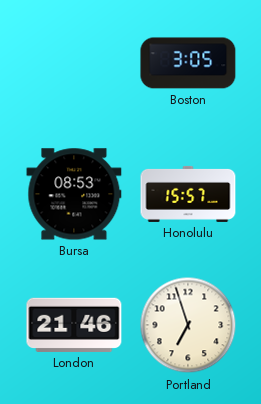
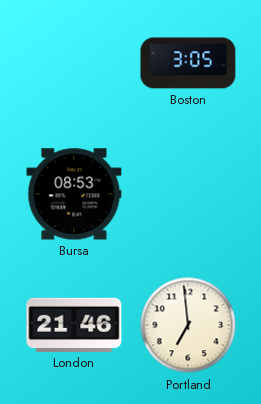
Honolulu: 15:57 -> none (188, 194)
Portland: 6:57 -> 6:59 (188, 325)
